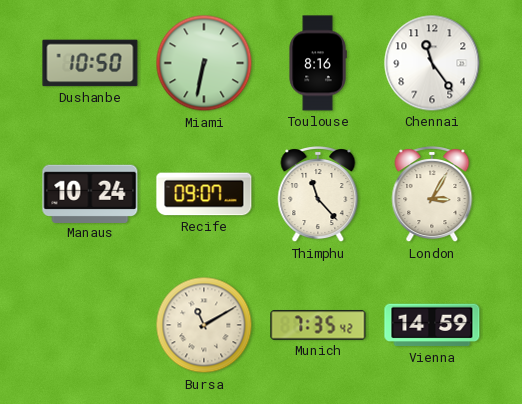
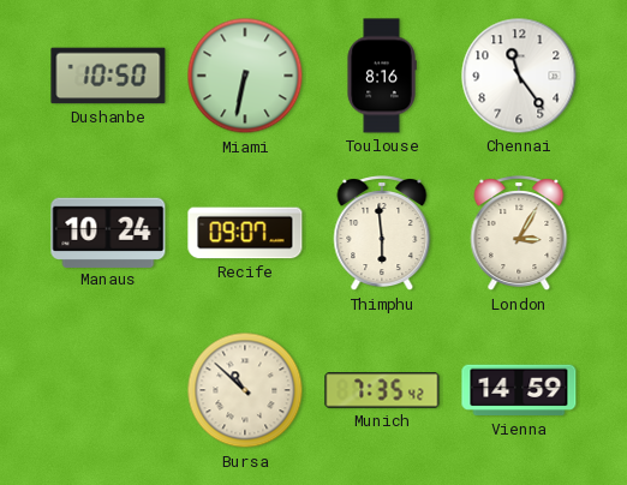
Thimphu: 11:23 -> 5:59 (382, 234)
Bursa: 11:10 -> 10:52 (245, 390)
